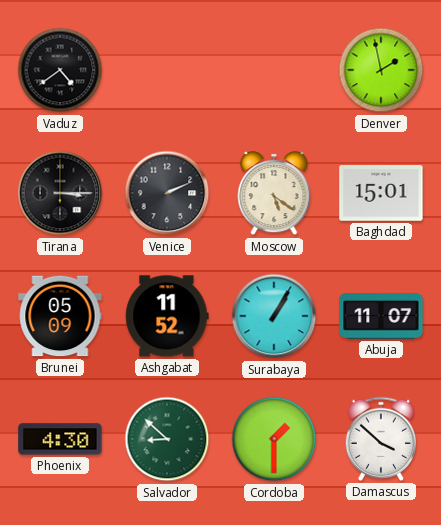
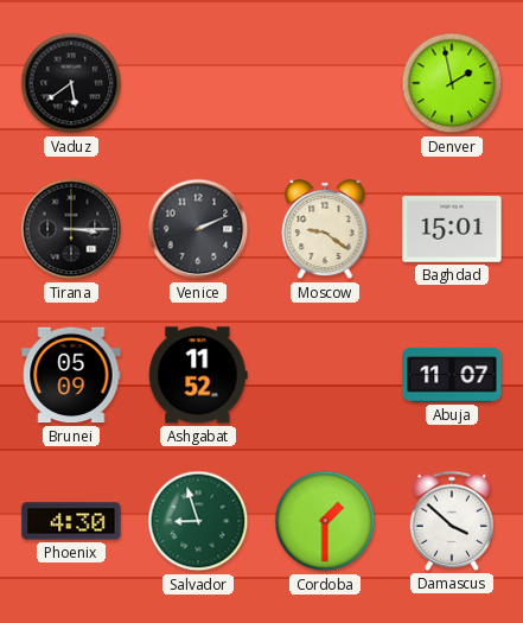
Vaduz: 4:39 -> 5:39 (71, 83)
Moscow: 5:21 -> 9:21 (325, 230)
Surabaya: 1:05 -> none (274, 316)
Salvador: 8:52 -> 8:57 (198, 521)
